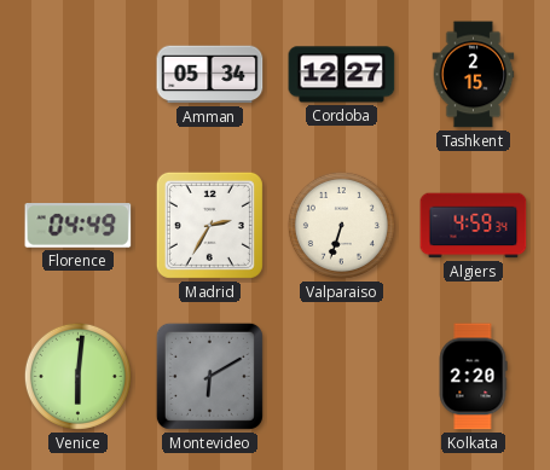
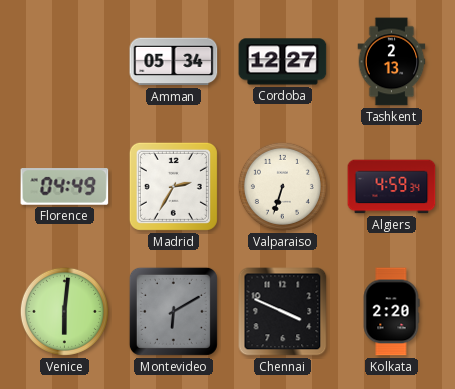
Tashkent: 2:15 -> 2:13 (392, 62)
Chennai: none -> 3:49 (283, 312)
